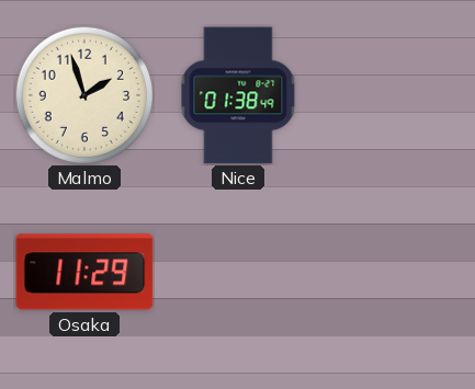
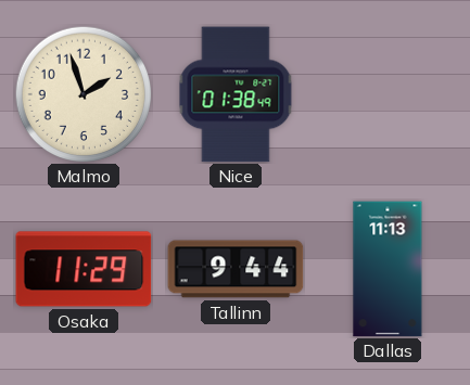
Tallinn: none -> 9:44 (236, 269)
Dallas: none -> 11:13 (388, 269)
